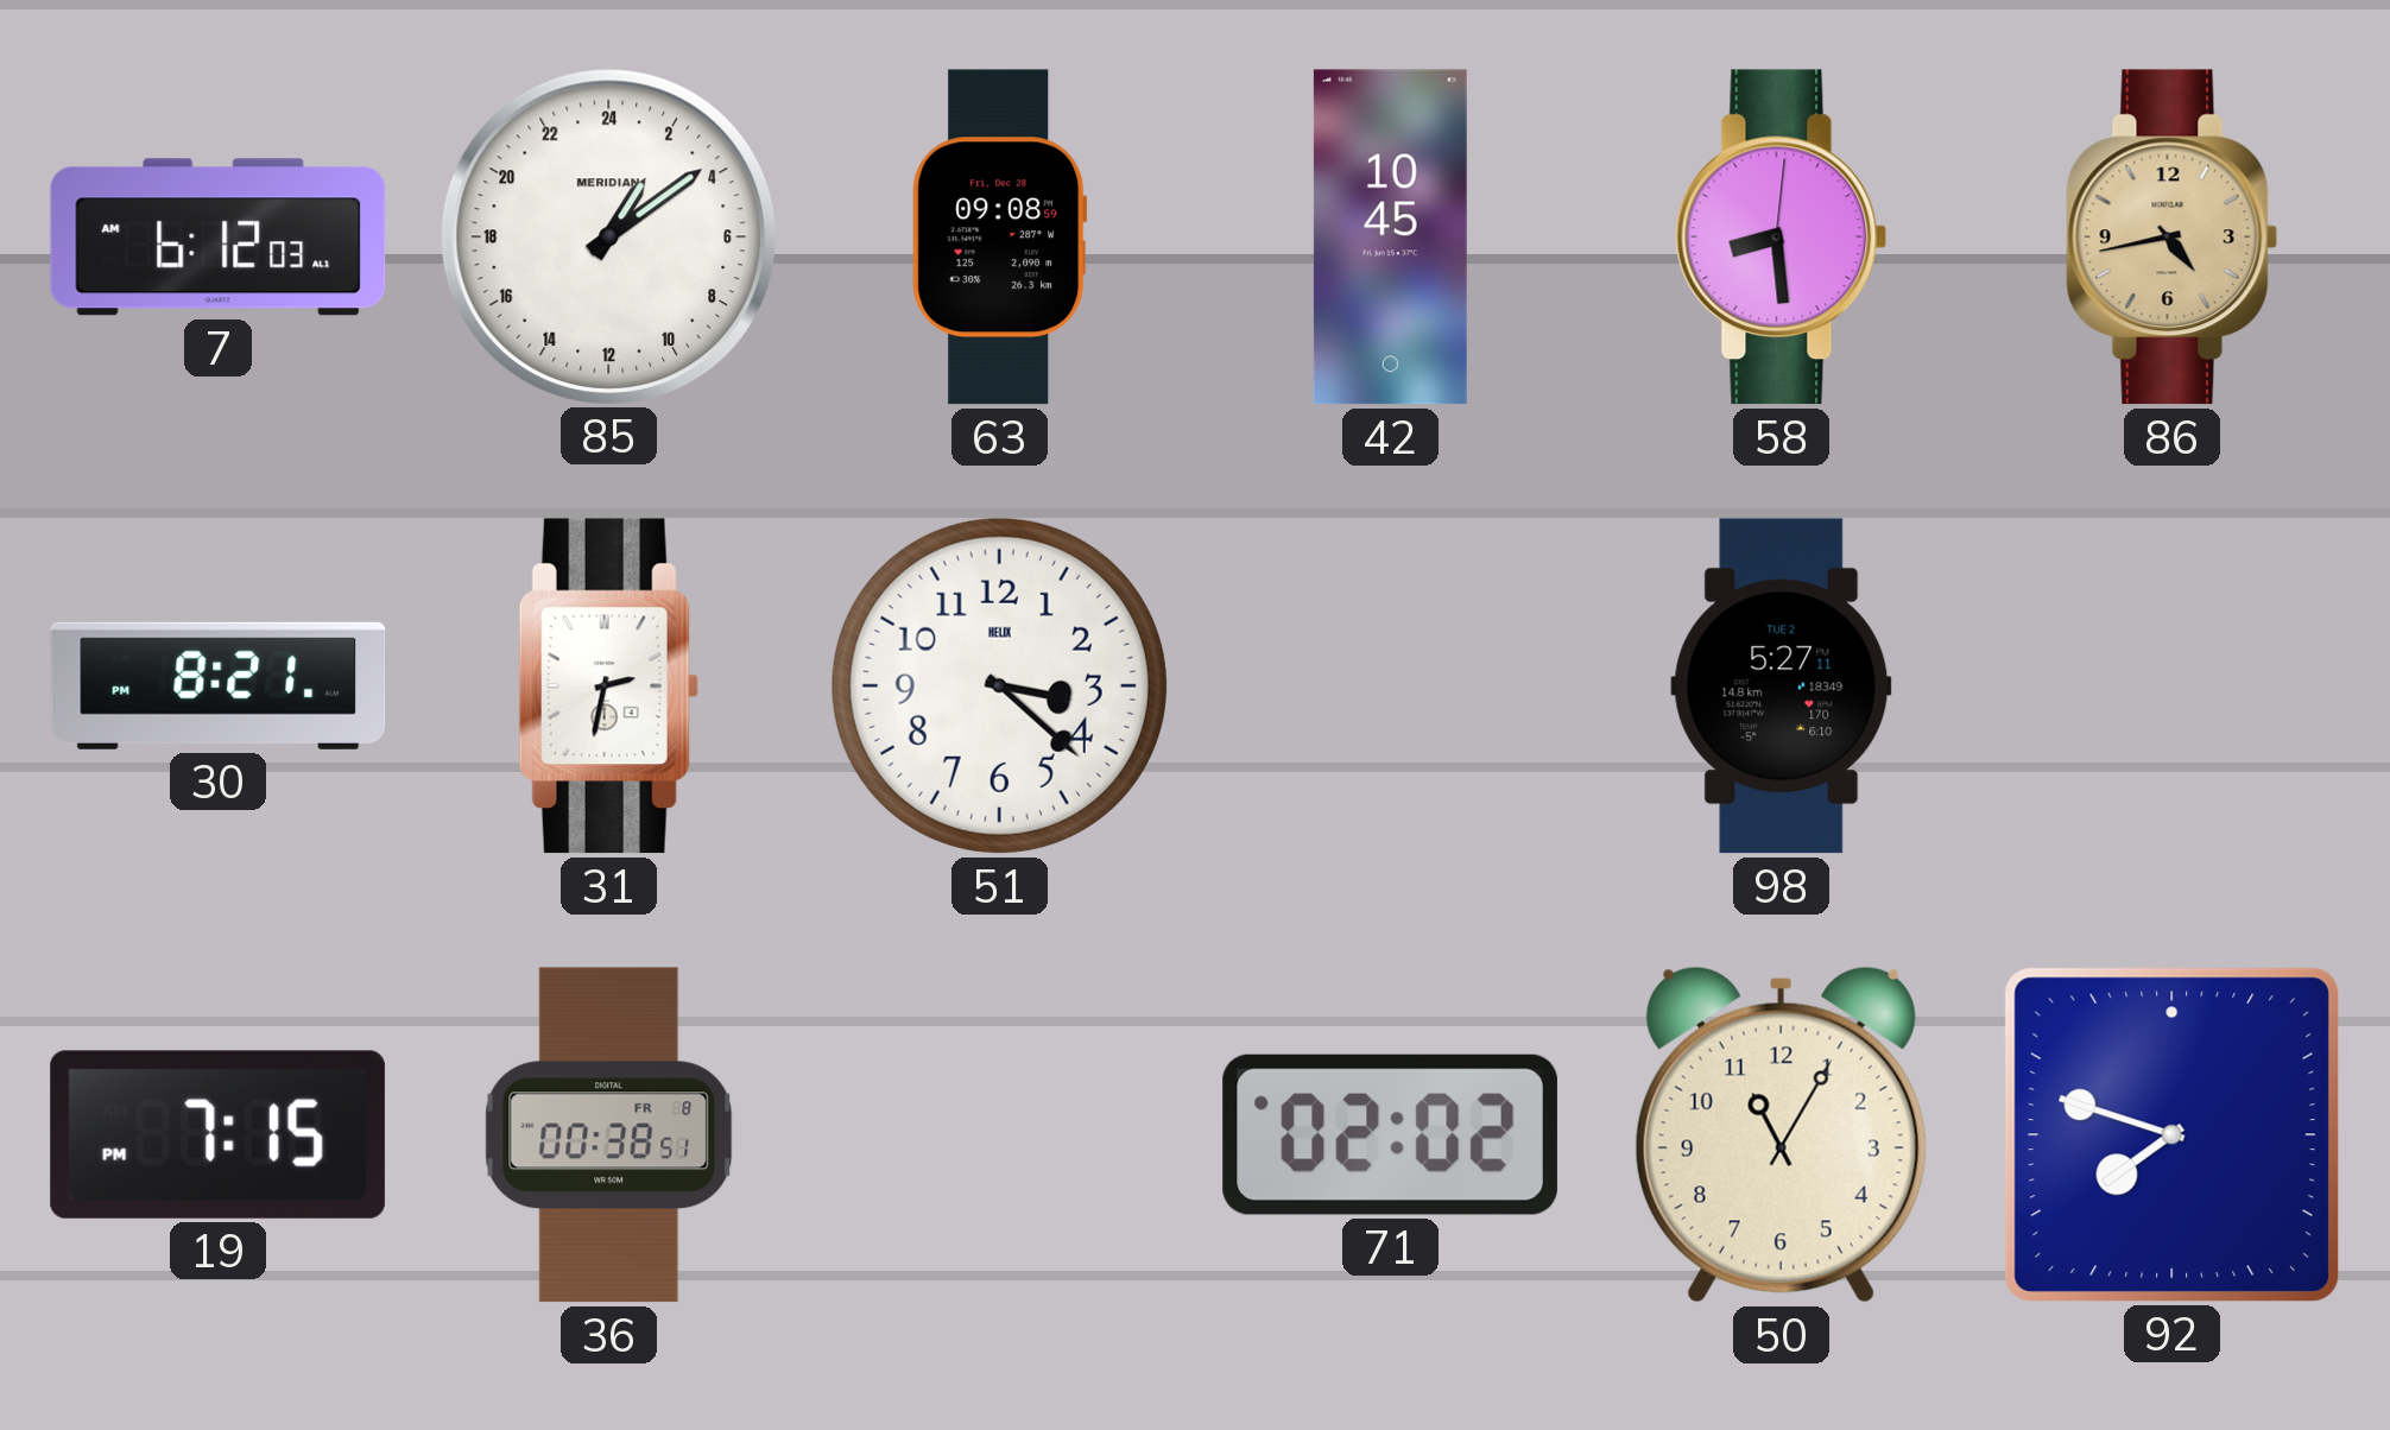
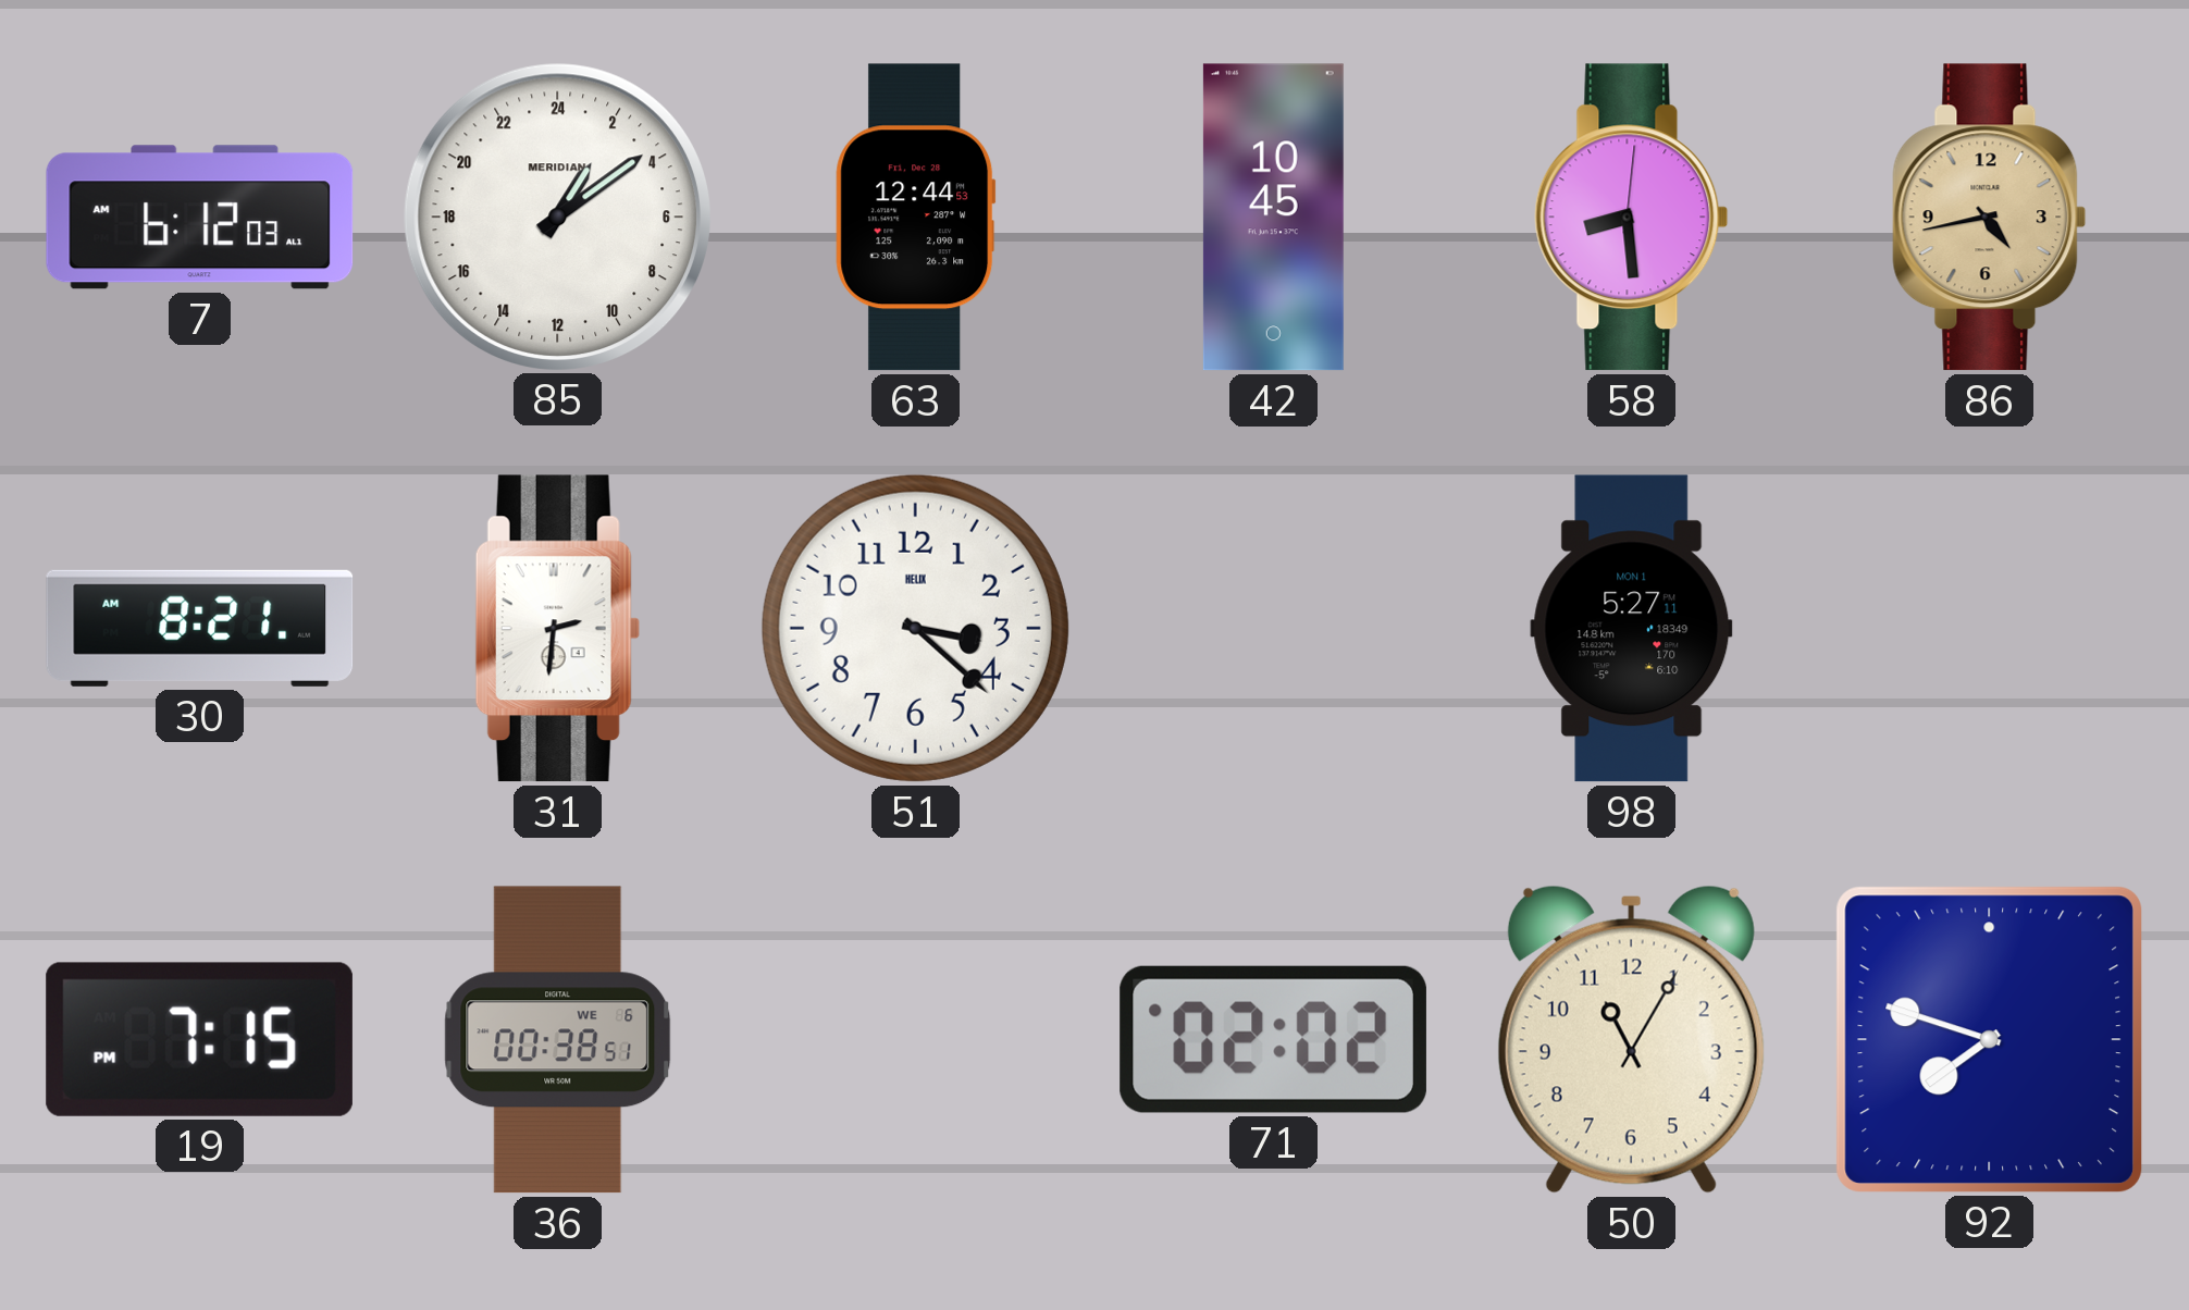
63: 09:08 -> 12:44 (916, 218)
30: 8:21 PM -> 8:21 AM (200, 628)
31: 2:32 -> 2:31 (557, 629)
98 date: TUE 2 -> MON 1 (1632, 629)
36 date: FR 8 -> WE 6 (558, 1040)
